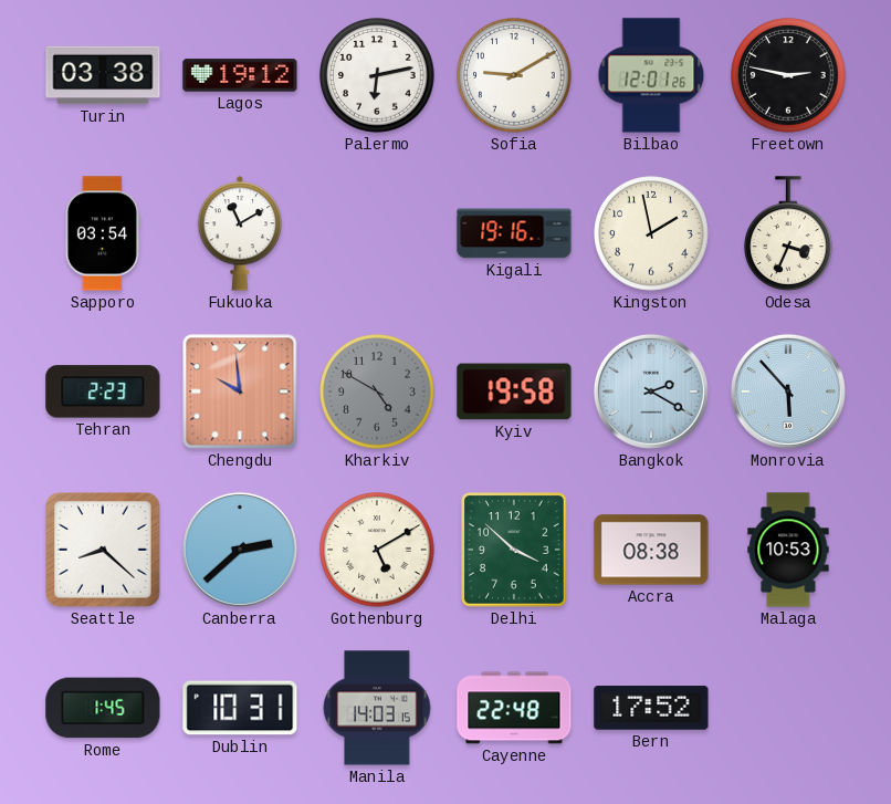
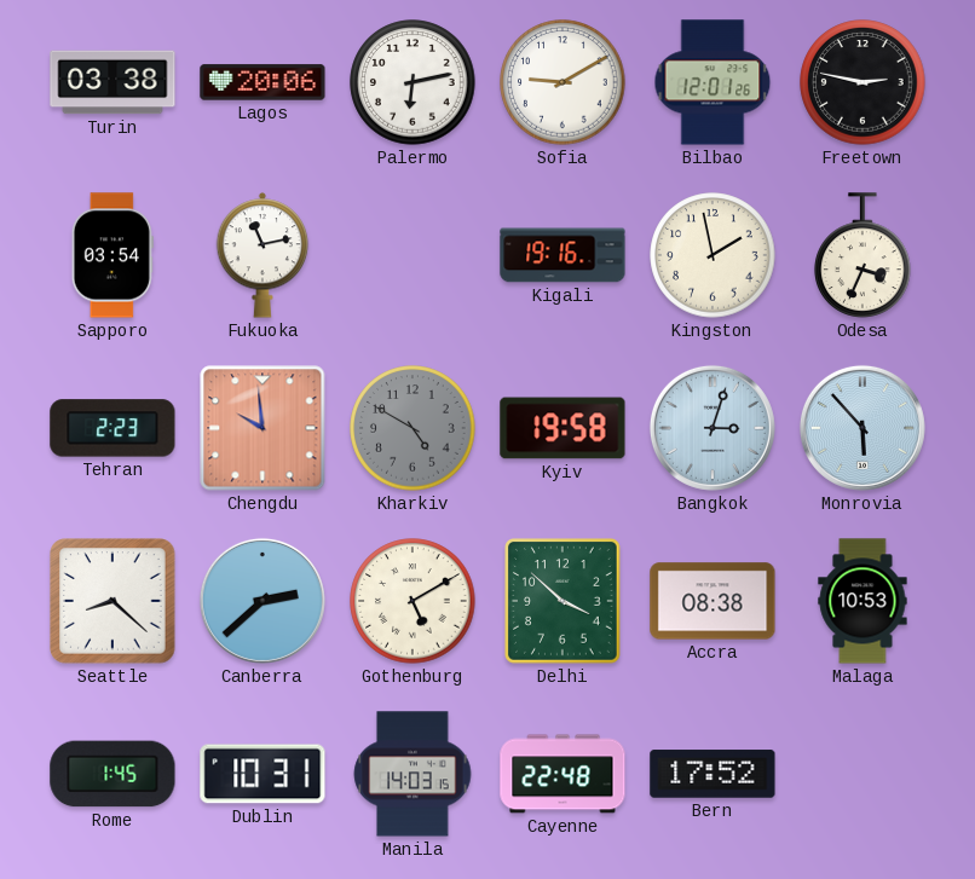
Lagos: 19:12 -> 20:06 (262, 82)
Fukuoka: 11:10 -> 11:13 (262, 255)
Bangkok: 2:20 -> 3:03 (712, 428)
